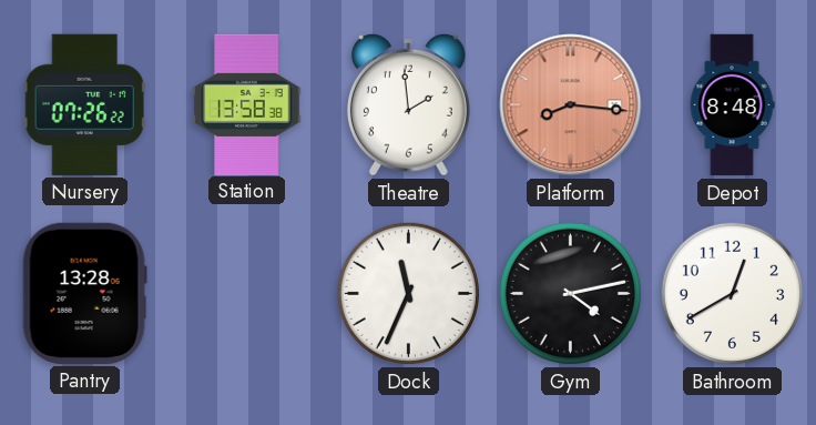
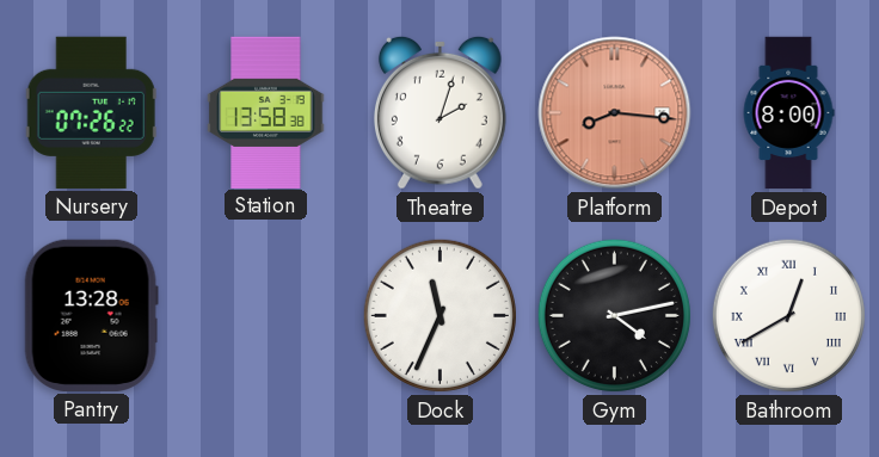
Theatre: 1:59 -> 2:03 (439, 112)
Depot: 8:48 -> 8:00 (788, 113)
Bathroom numerals: Arabic -> Roman (788, 315)
